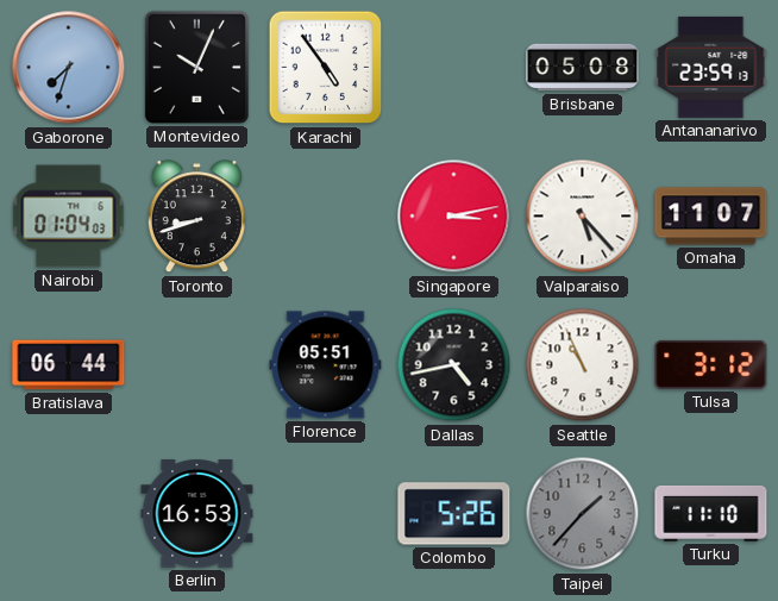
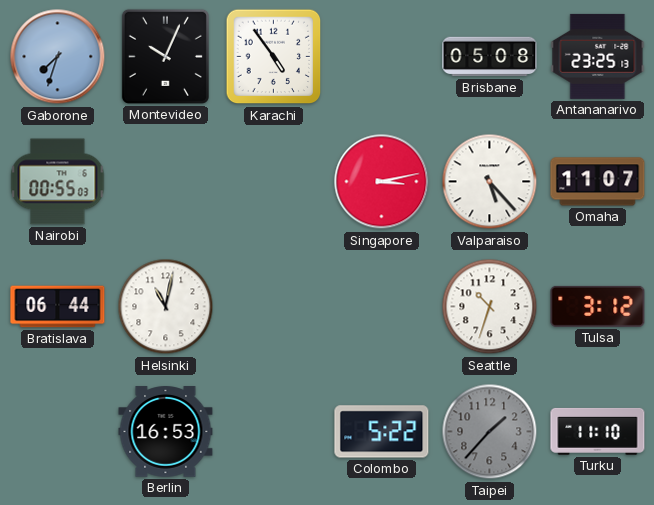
Antananarivo: 23:59 -> 23:25 (598, 56)
Nairobi: 01:04 -> 00:55 (58, 182)
Toronto: 8:42 -> none (196, 217)
Helsinki: none -> 11:02 (166, 307)
Florence: 05:51 -> none (326, 365)
Dallas: 4:43 -> none (454, 365)
Seattle: 10:56 -> 10:33 (490, 307)
Colombo: 5:26 -> 5:22 (382, 432)
